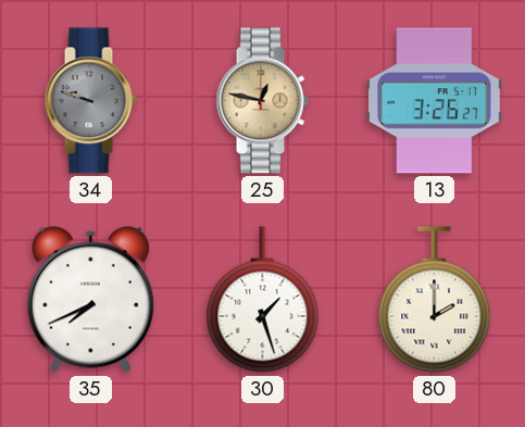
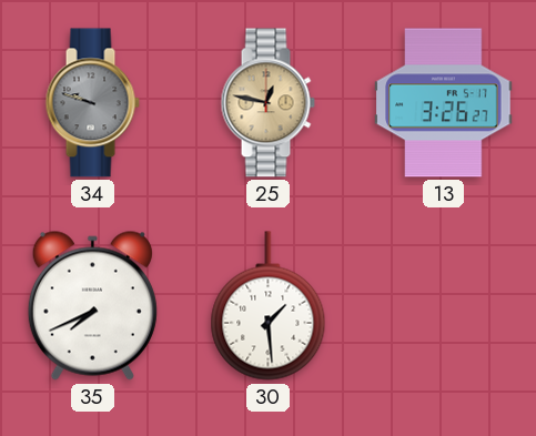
30: 1:27 -> 1:29 (269, 306)
80: 2:00 -> none (435, 300)
